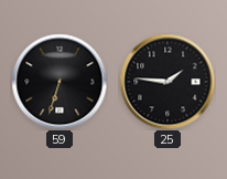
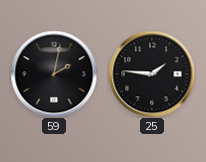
59: 6:33 -> 2:02 (54, 74)
